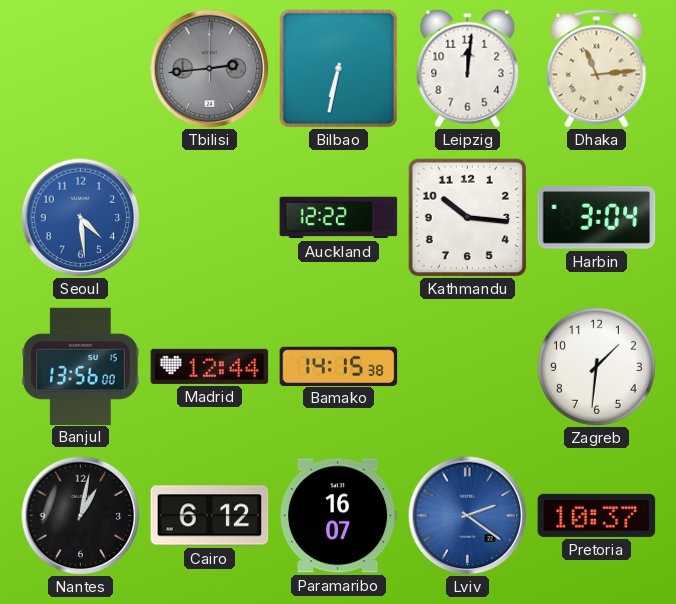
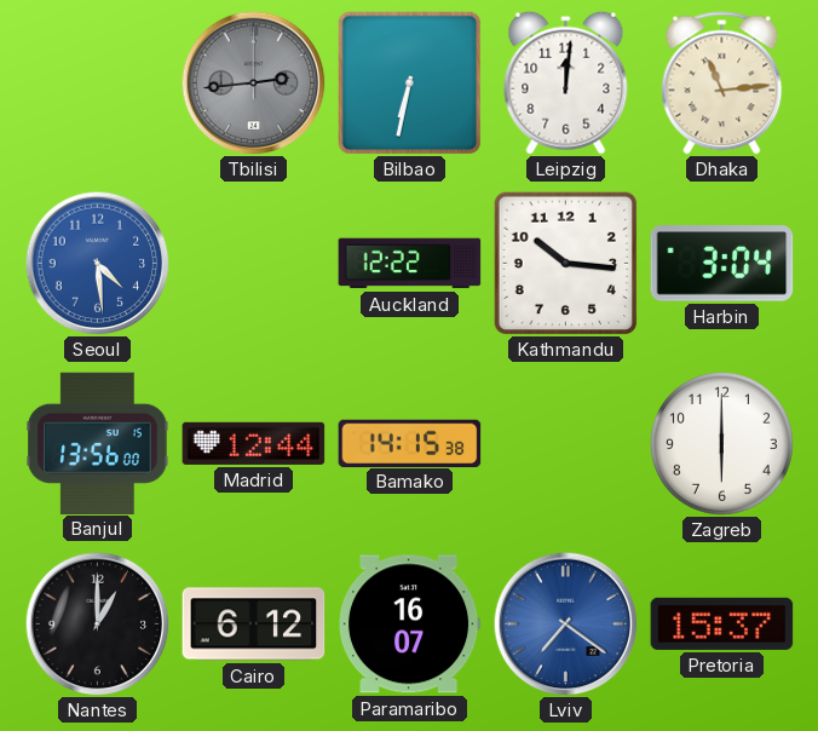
Zagreb: 1:31 -> 6:00 (721, 443)
Nantes: 1:02 -> 1:00 (97, 623)
Lviv: 2:21 -> 7:21 (565, 623)
Pretoria: 10:37 -> 15:37 (722, 623)
